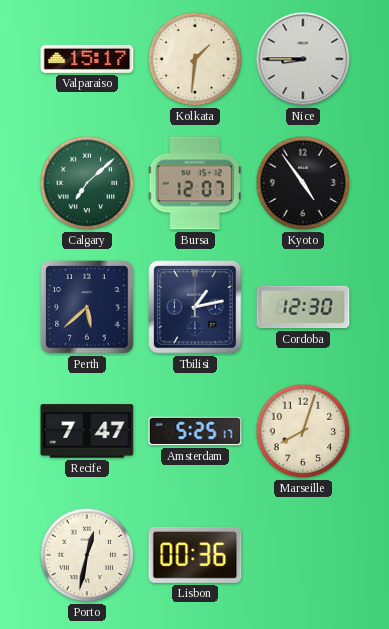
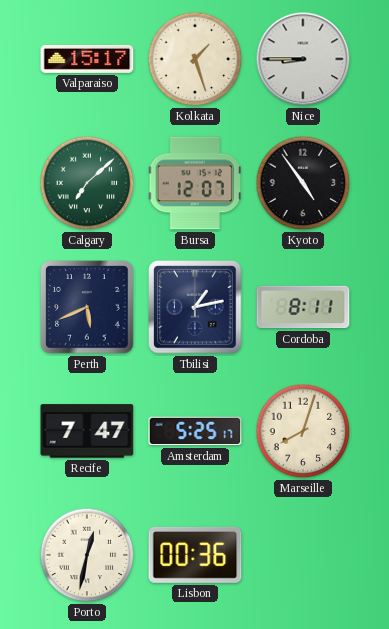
Kolkata: 1:31 -> 1:27 (195, 59)
Perth: 5:38 -> 5:41 (87, 307)
Cordoba: 12:30 -> 8:11 (303, 307)
